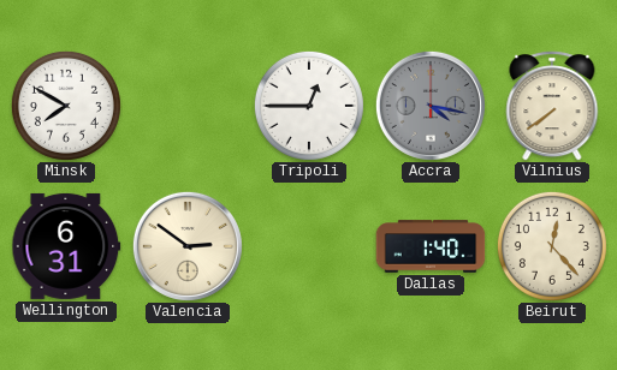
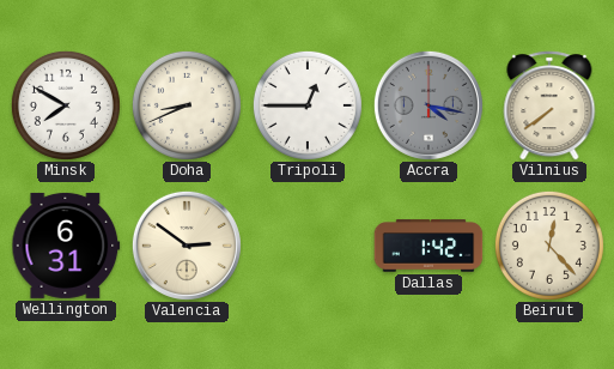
Doha: none -> 8:41 (187, 105)
Dallas: 1:40 -> 1:42 (428, 246)
